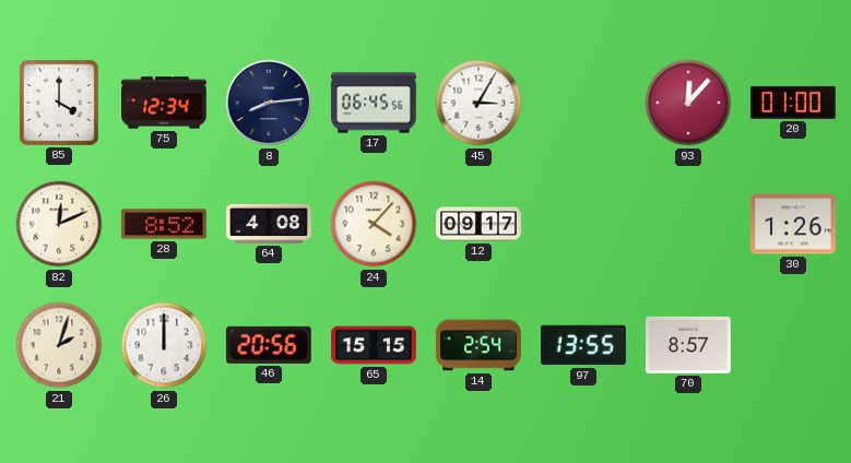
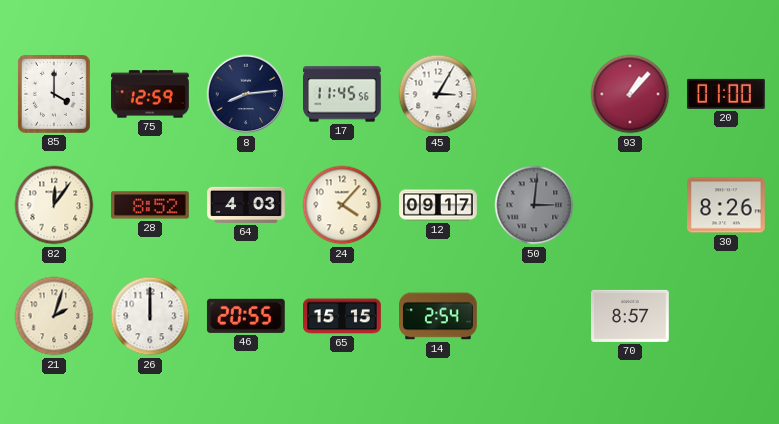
75: 12:34 -> 12:59 (151, 94)
17: 06:45 -> 11:45 (343, 94)
93: 12:07 -> 1:07 (630, 94)
82: 12:11 -> 12:06 (54, 205)
64: 4:08 -> 4:03 (246, 205)
50: none -> 3:01 (534, 205)
30: 1:26 -> 8:26 (727, 205)
46: 20:56 -> 20:55 (246, 316)
97: 13:55 -> none (583, 345)
